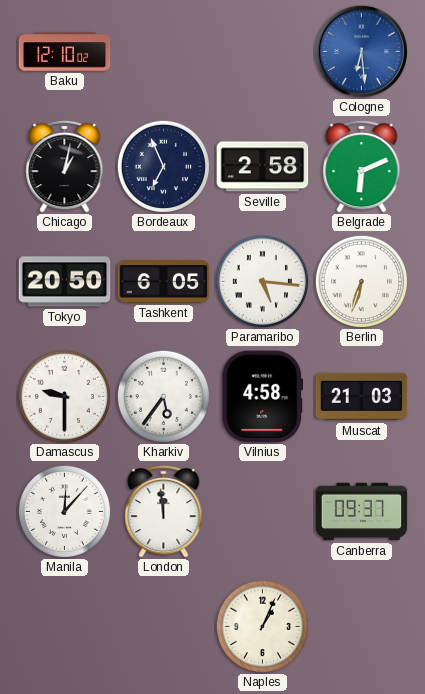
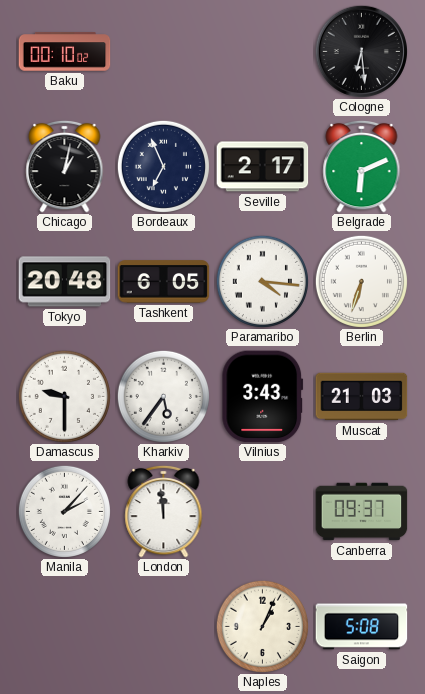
Baku: 12:10 -> 00:10 (65, 52)
Cologne dial: blue -> black (361, 51)
Seville: 2:58 -> 2:17 (263, 167)
Tokyo: 20:50 -> 20:48 (65, 282)
Paramaribo: 5:16 -> 4:16 (262, 281)
Vilnius: 4:58 -> 3:43 (263, 397)
Manila: 12:07 -> 2:07 (64, 511)
Saigon: none -> 5:08 (362, 627)
